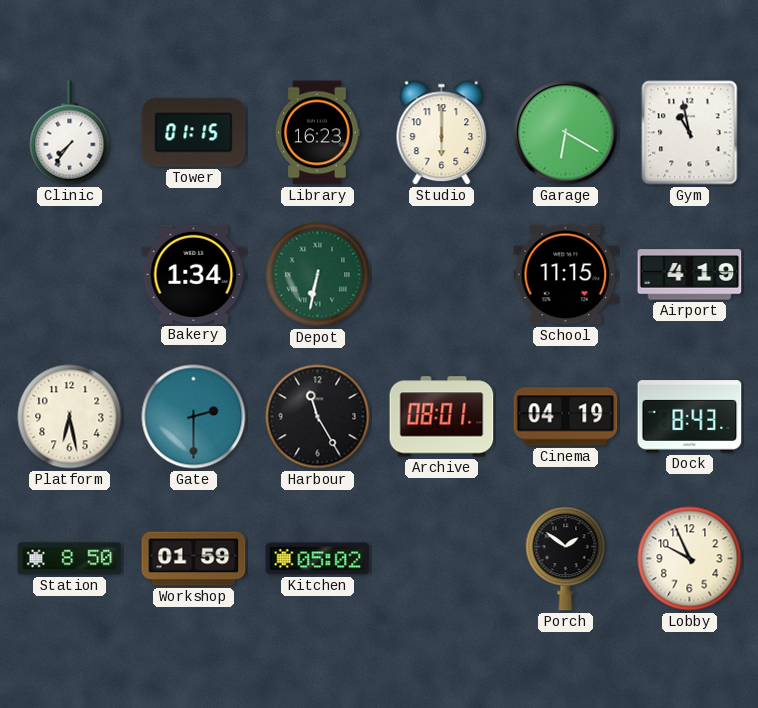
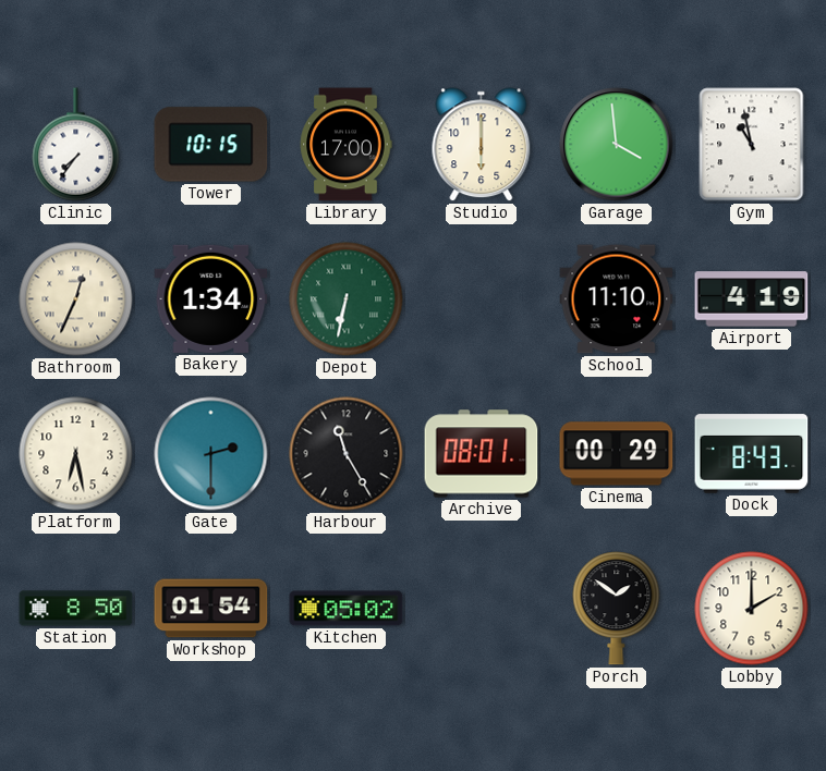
Tower: 01:15 -> 10:15 (211, 145)
Library: 16:23 -> 17:00 (345, 145)
Garage: 6:20 -> 3:59 (617, 145)
Bathroom: none -> 12:34 (76, 299)
School: 11:15 -> 11:10 (617, 299)
Cinema: 04:19 -> 00:29 (617, 454)
Workshop: 01:59 -> 01:54 (211, 609)
Lobby: 9:56 -> 2:00 (752, 609)
